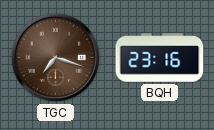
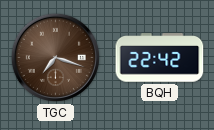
BQH: 23:16 -> 22:42 (160, 58)
